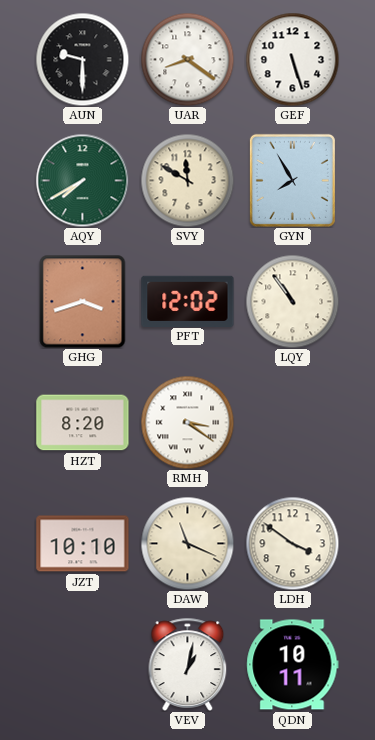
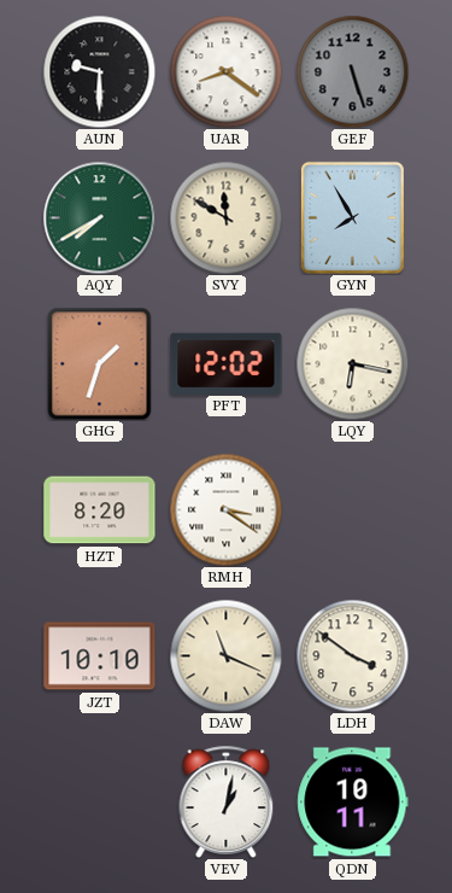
GEF dial: white -> grey (352, 71)
GHG: 3:42 -> 1:33 (100, 363)
LQY: 10:54 -> 6:17 (352, 363)
